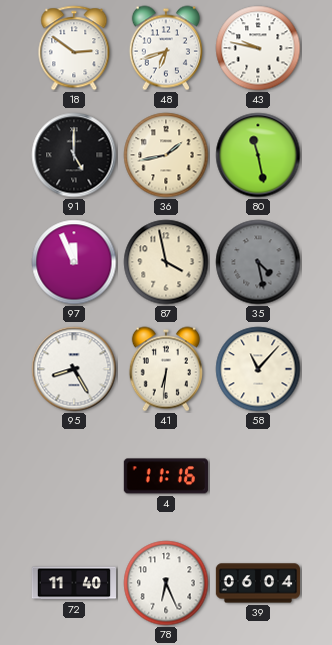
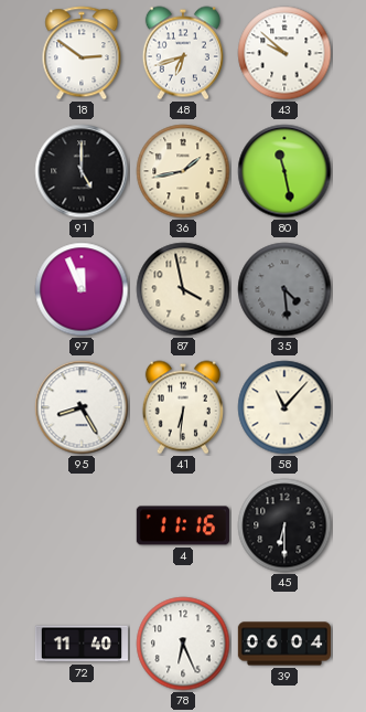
43: 9:47 -> 9:52 (284, 53)
35: 4:28 -> 4:29 (284, 289)
45: none -> 6:30 (284, 525)
